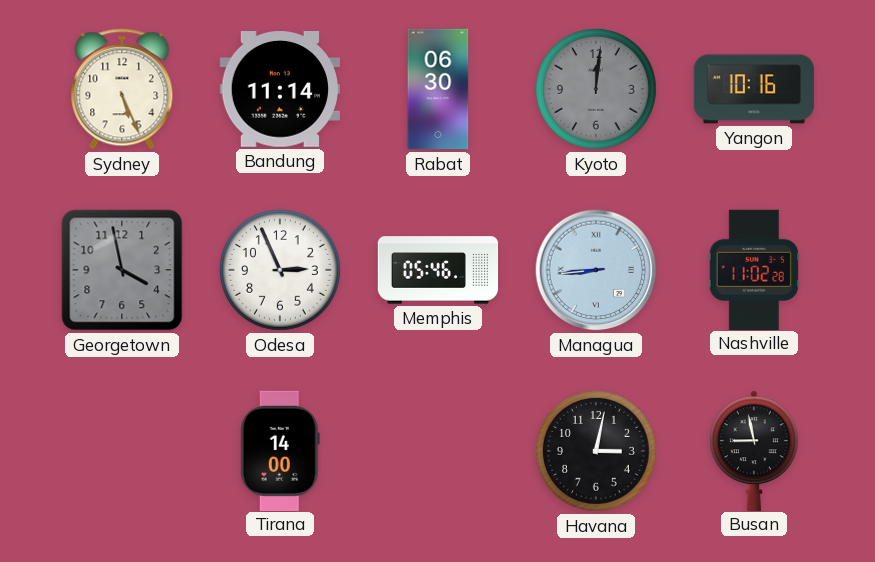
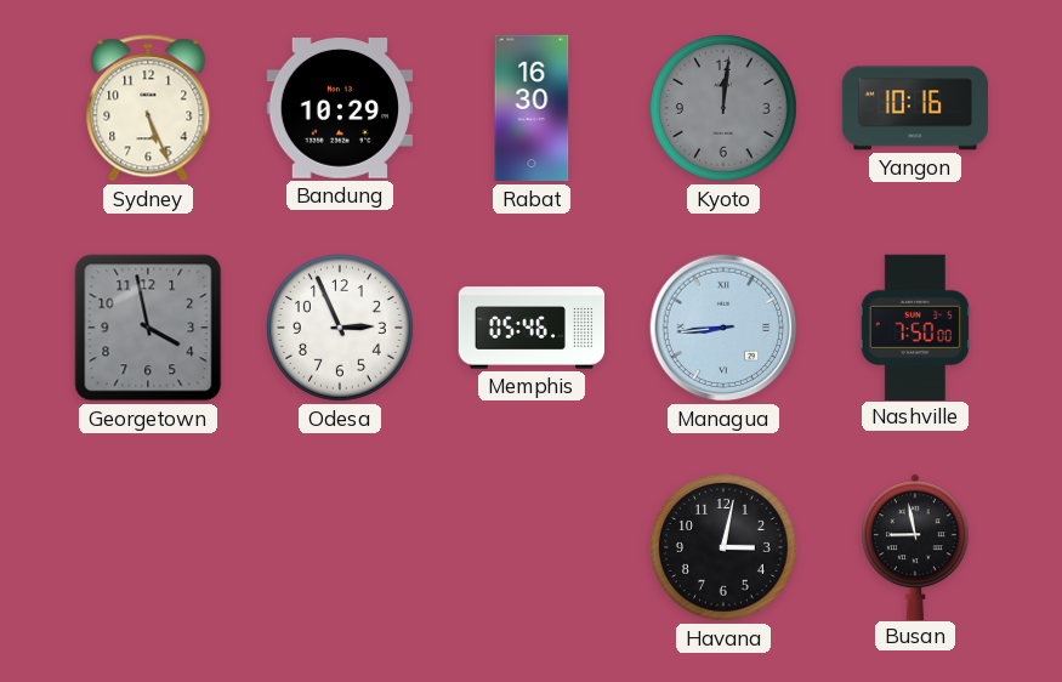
Bandung: 11:14 -> 10:29 (339, 109)
Rabat: 06:30 -> 16:30 (532, 108)
Nashville: 11:02 -> 7:50 (915, 326)
Tirana: 14:00 -> none (280, 450)
